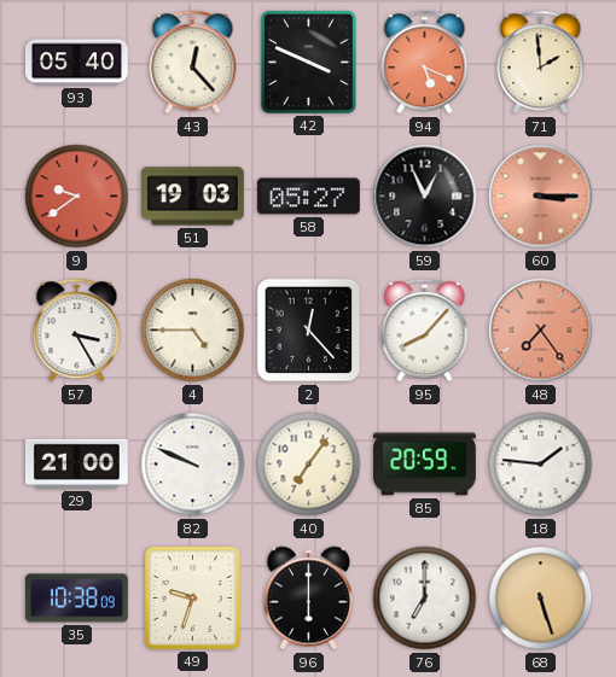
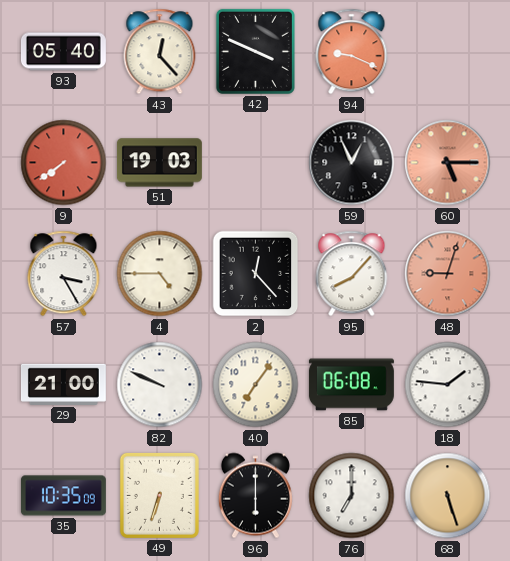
94: 5:19 -> 9:19 (352, 52)
71: 1:59 -> none (541, 63)
9: 9:39 -> 7:39 (64, 163)
58: 05:27 -> none (308, 197)
60: 3:15 -> 5:15 (448, 163)
48: 7:24 -> 9:03 (448, 274)
85: 20:59 -> 06:08 (351, 385)
35: 10:38 -> 10:35 (63, 496)
49: 9:33 -> 6:33 (159, 495)
